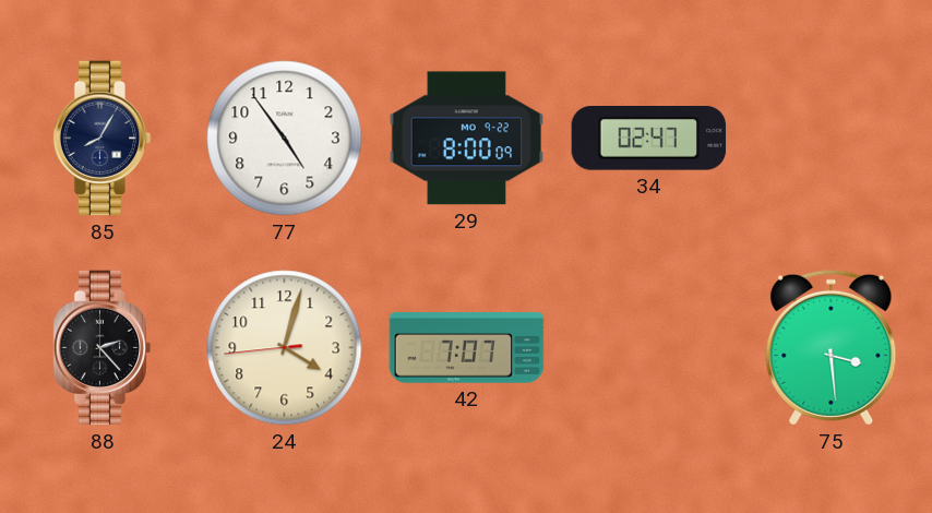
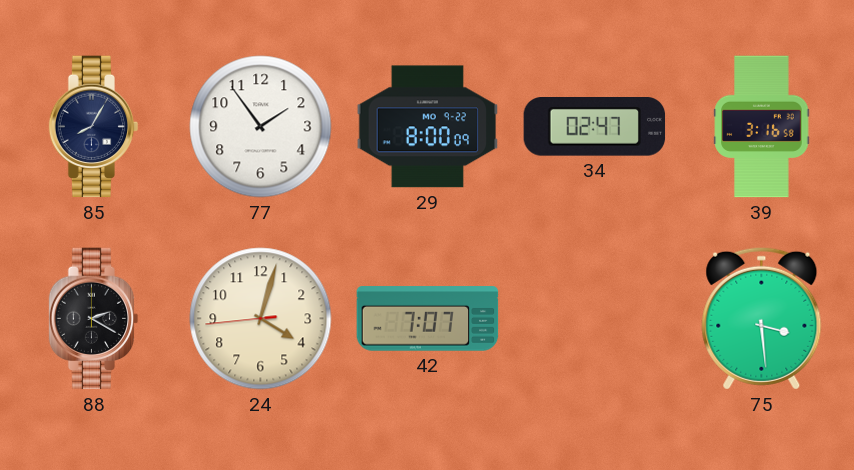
77: 4:54 -> 1:54 (261, 127)
39: none -> 3:16 (762, 127)
88: 2:23 -> 2:20 (94, 319)
